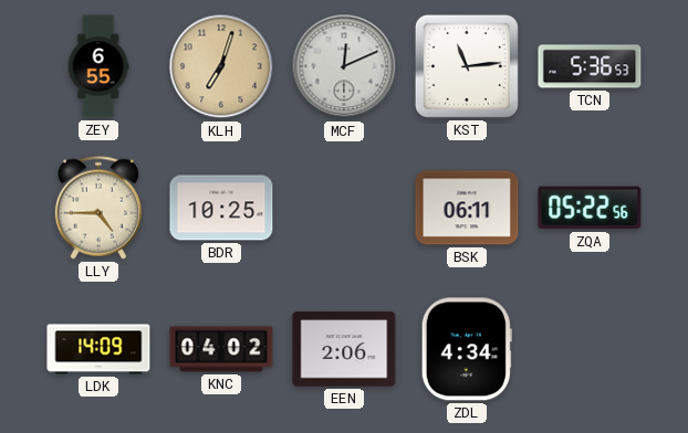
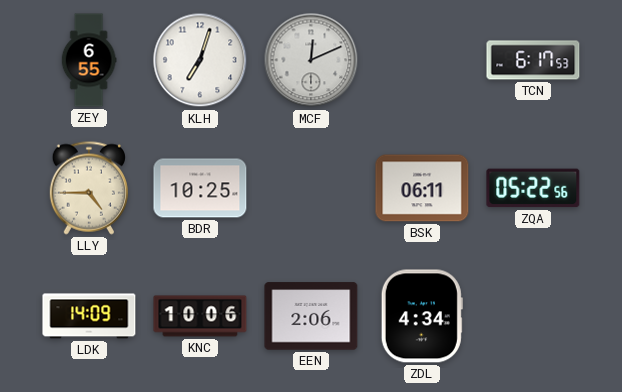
KLH dial: champagne -> white (200, 60)
KST: 11:14 -> none (467, 66)
TCN: 5:36 -> 6:17 (533, 60)
KNC: 04:02 -> 10:06 (200, 316)
